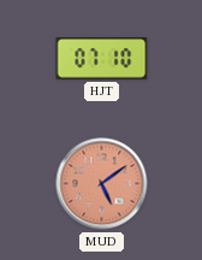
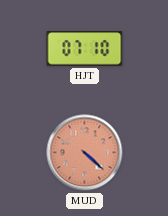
MUD: 5:09 -> 4:22 (85, 153)
